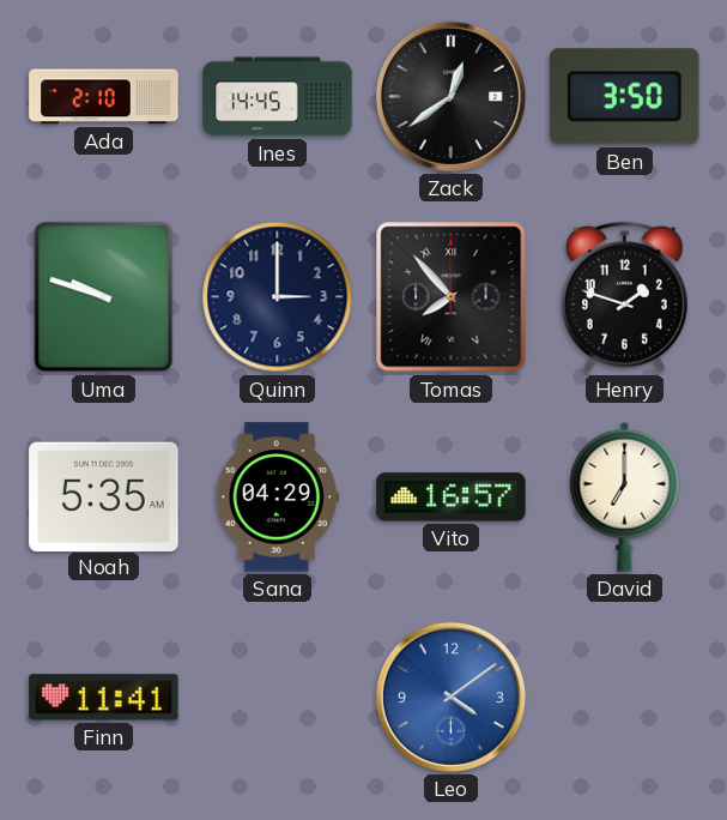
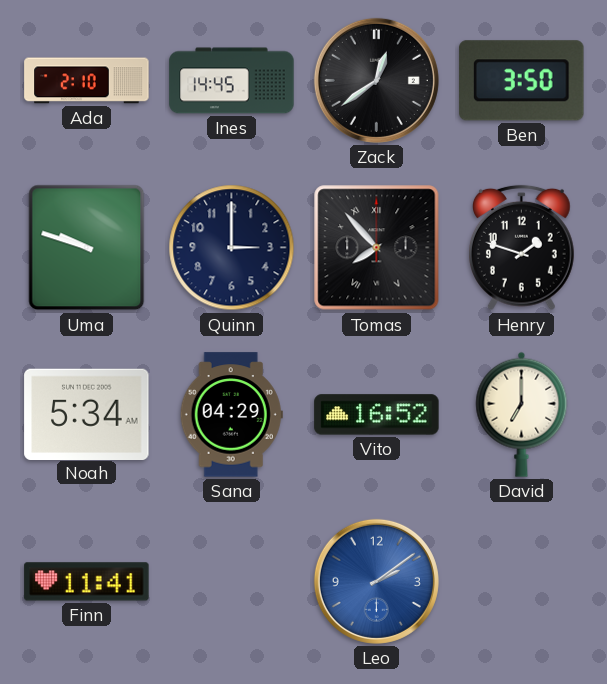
Noah: 5:35 -> 5:34 (87, 414)
Vito: 16:57 -> 16:52 (377, 415)
Leo: 4:09 -> 2:09 (376, 581)
